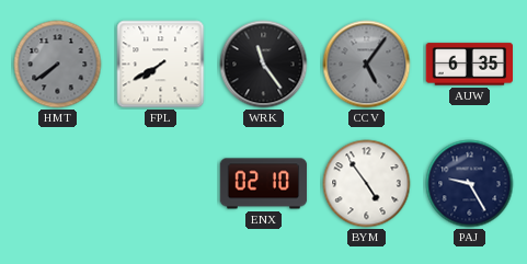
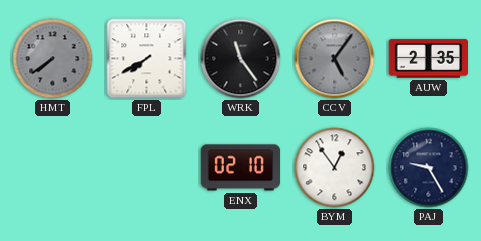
AUW: 6:35 -> 2:35 (428, 59)
BYM: 4:54 -> 12:54 (335, 168)
